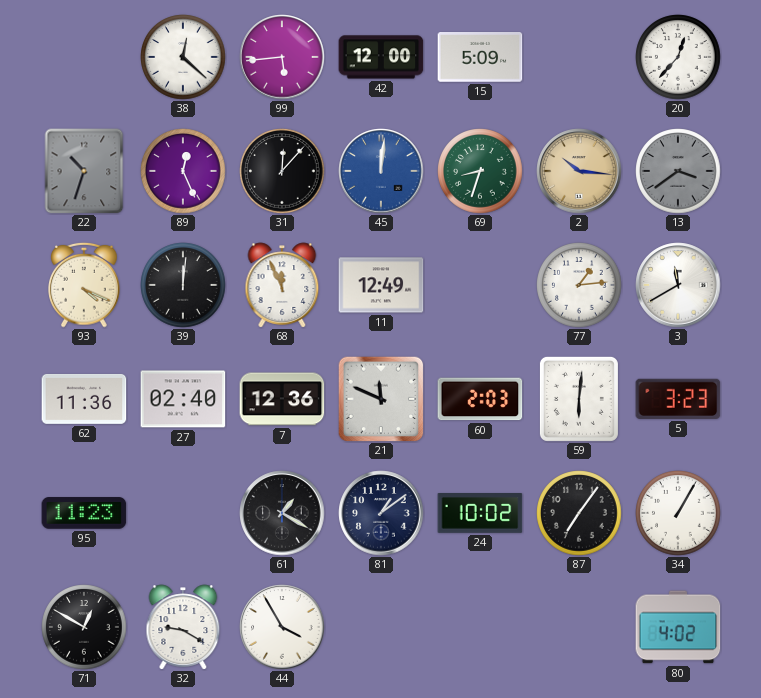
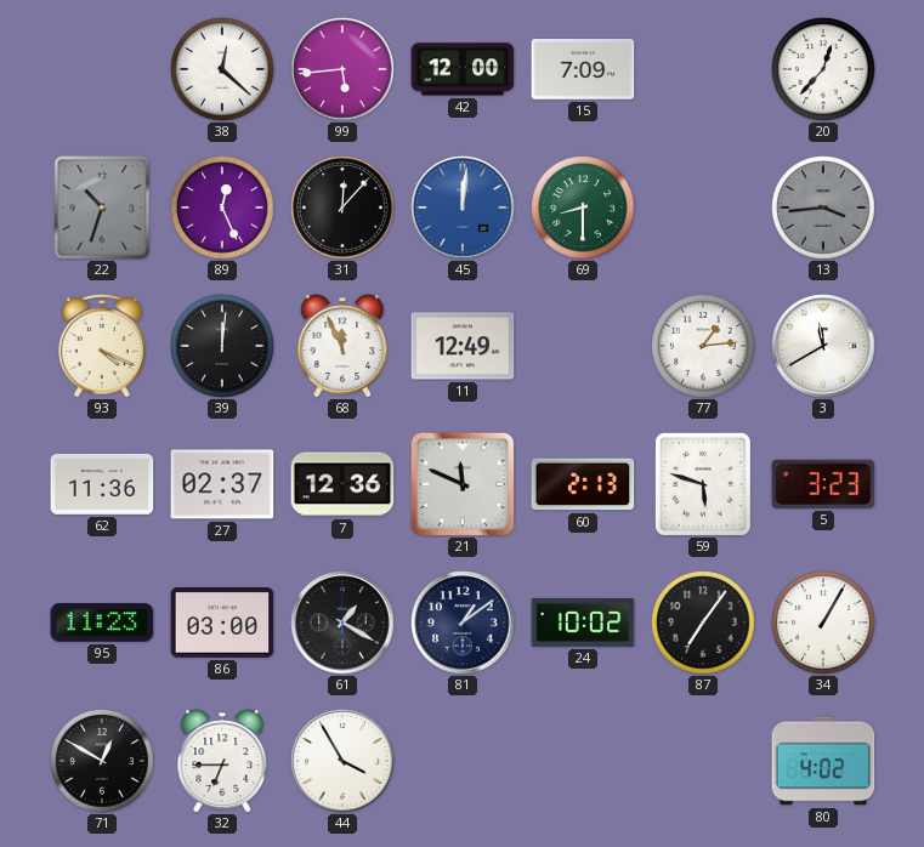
15: 5:09 -> 7:09 (583, 70)
69: 8:33 -> 8:30 (583, 208)
2: 10:16 -> none (579, 171)
13: 3:39 -> 3:44 (823, 208)
27: 02:40 -> 02:37 (222, 484)
60: 2:03 -> 2:13 (583, 484)
59: 6:01 -> 5:48 (703, 484)
86: none -> 03:00 (222, 624)
32: 9:20 -> 6:45 (222, 761)
